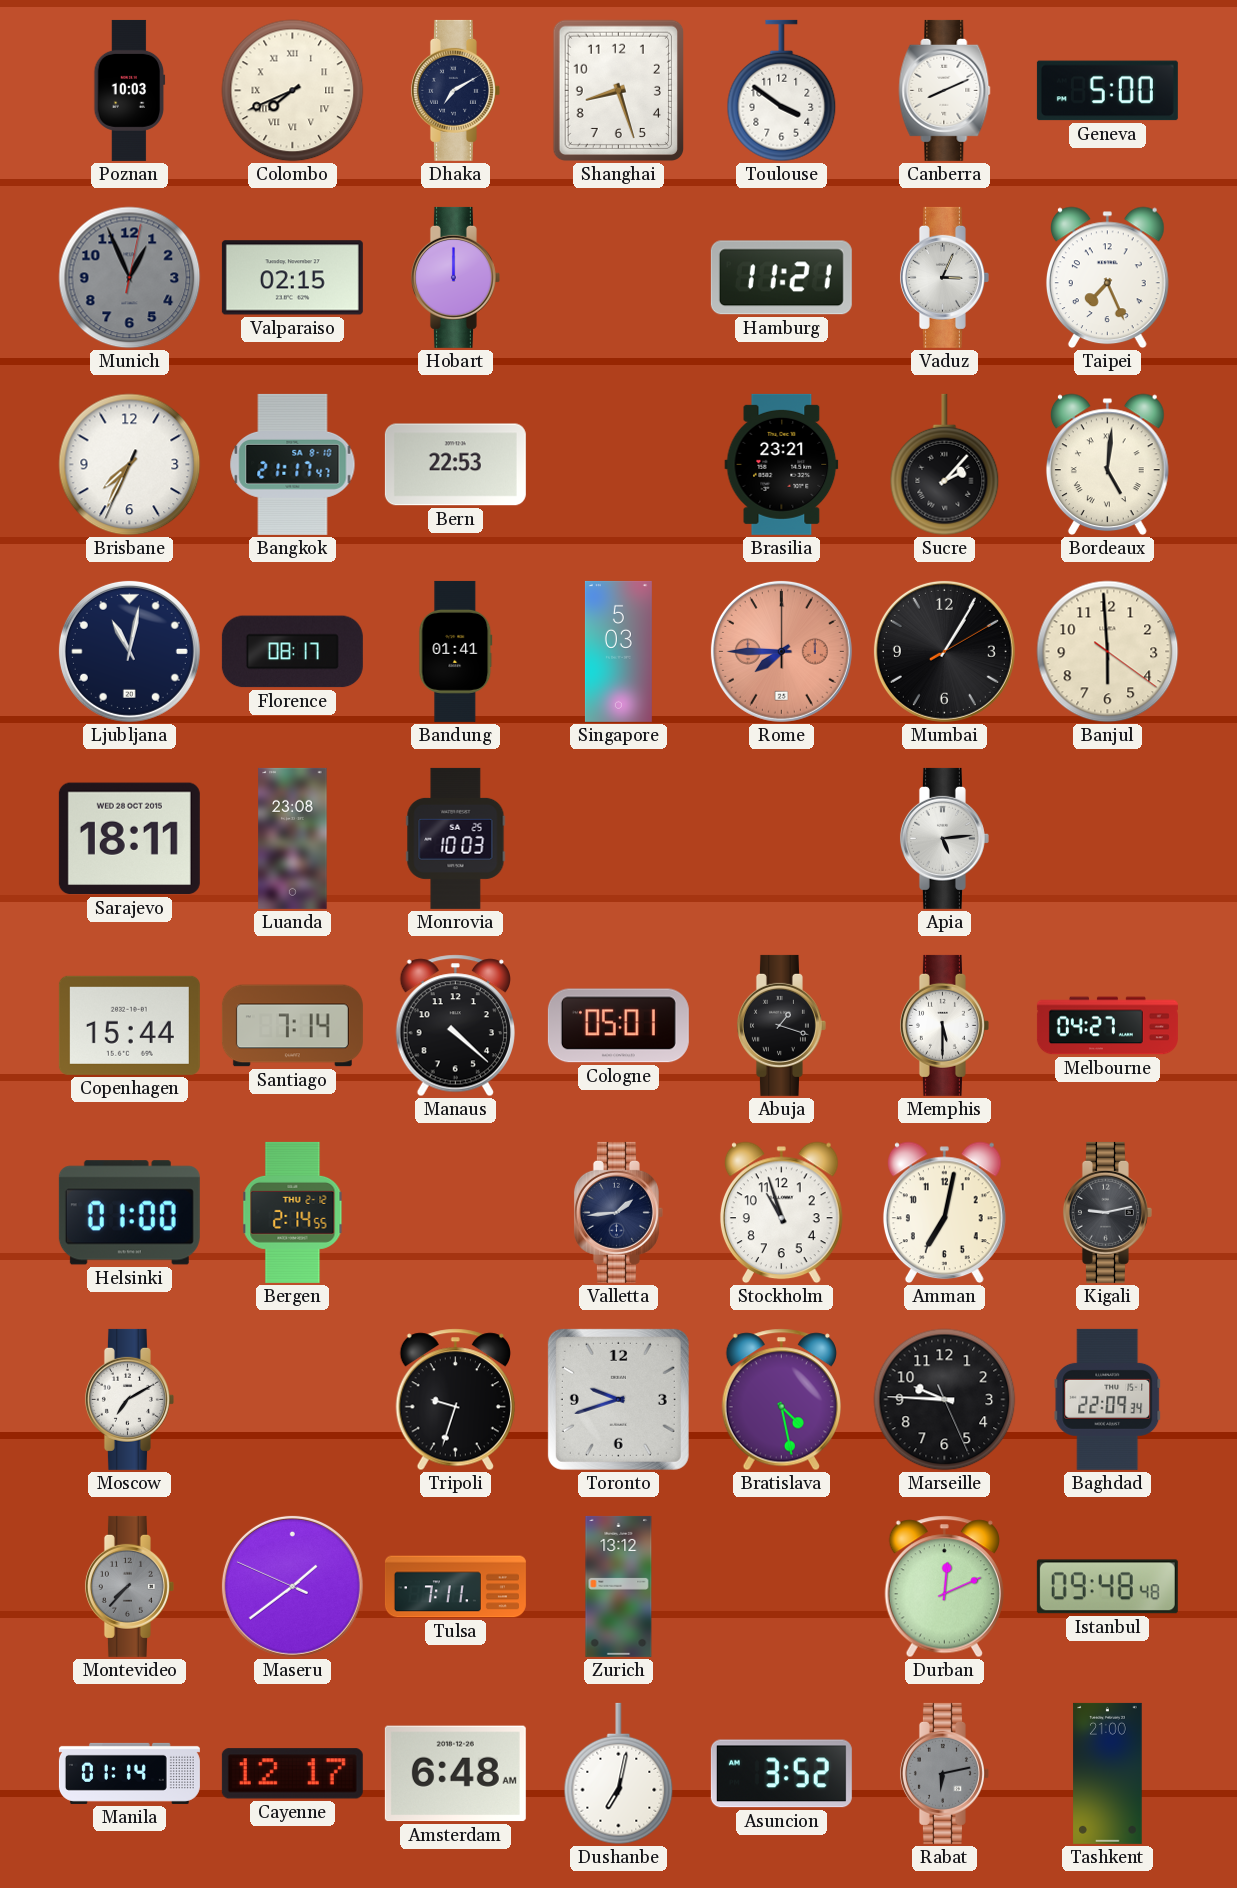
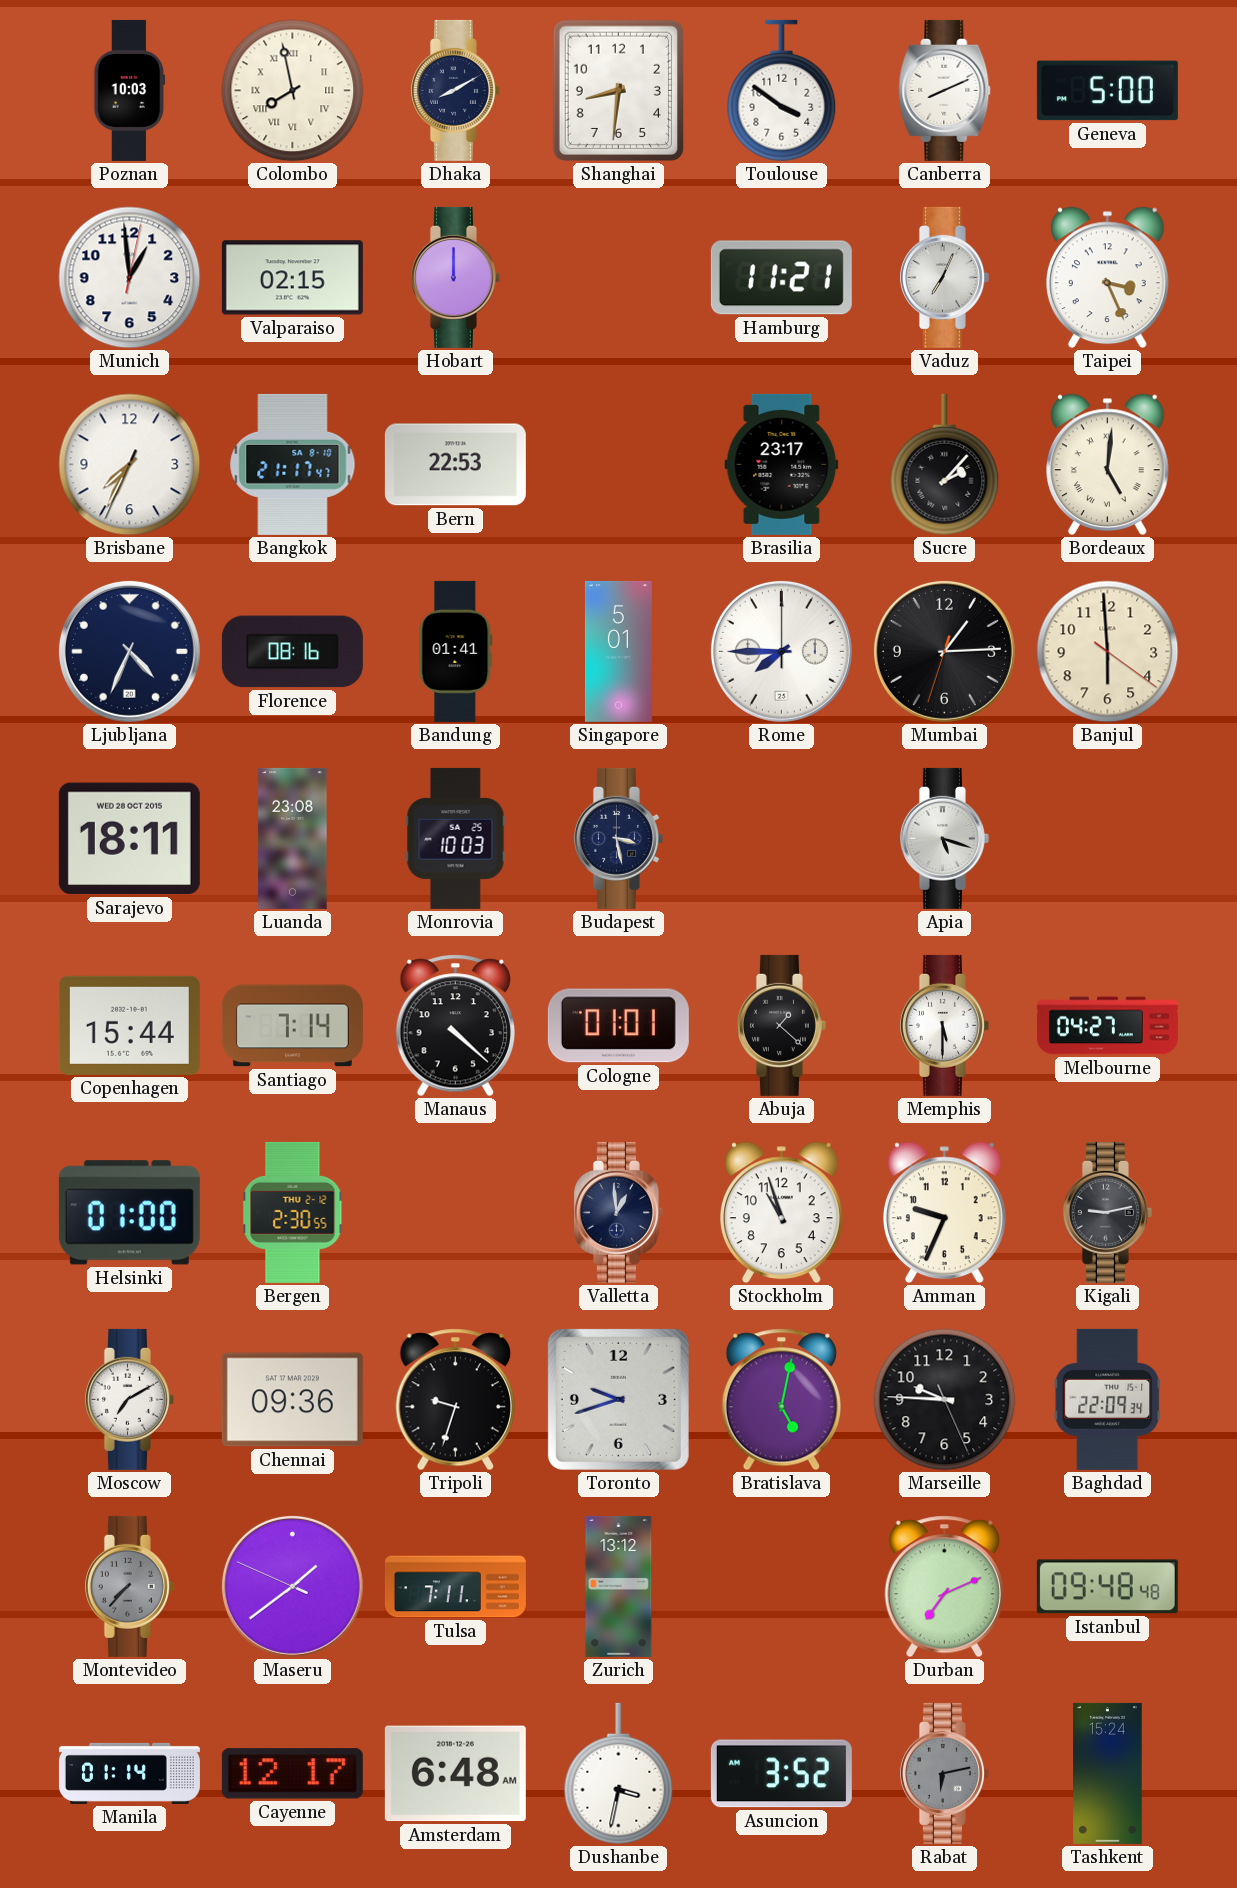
Colombo: 7:41 -> 7:58 (293, 91)
Dhaka: 7:10 -> 8:10 (455, 90)
Shanghai: 8:27 -> 8:31 (618, 91)
Munich: 12:56 -> 12:59 (130, 278)
Munich dial: grey -> white (130, 278)
Vaduz: 3:04 -> 7:04 (944, 277)
Taipei: 7:26 -> 3:26 (1107, 278)
Brasilia: 23:21 -> 23:17 (782, 464)
Ljubljana: 11:02 -> 4:34 (129, 651)
Florence: 08:17 -> 08:16 (292, 652)
Singapore: 5:03 -> 5:01 (618, 651)
Rome dial: salmon -> white (781, 651)
Mumbai: 1:05 -> 1:14 (944, 651)
Budapest: none -> 3:28 (618, 838)
Apia: 5:14 -> 5:18 (944, 838)
Cologne: 05:01 -> 01:01 (618, 1026)
Abuja: 1:18 -> 1:22 (781, 1025)
Bergen: 2:14 -> 2:30 (293, 1212)
Valletta: 1:44 -> 12:59 (618, 1212)
Amman: 7:02 -> 9:34 (944, 1213)
Chennai: none -> 09:36 (292, 1400)
Bratislava: 4:28 -> 5:02 (781, 1400)
Durban: 12:11 -> 7:11 (944, 1587)
Dushanbe: 7:02 -> 3:32 (619, 1774)
Tashkent: 21:00 -> 15:24 (1108, 1773)
